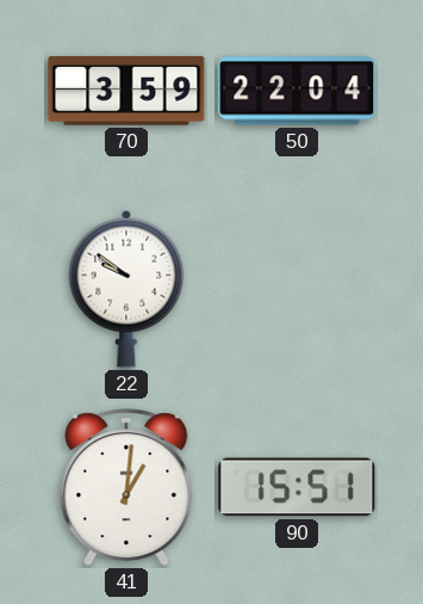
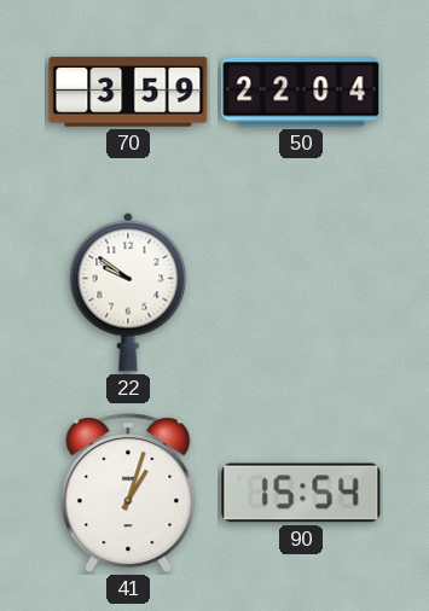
41: 1:01 -> 1:03 (128, 494)
90: 15:51 -> 15:54 (301, 493)
